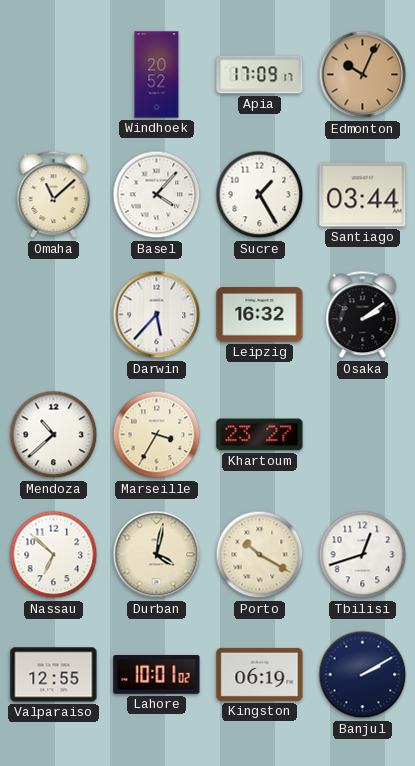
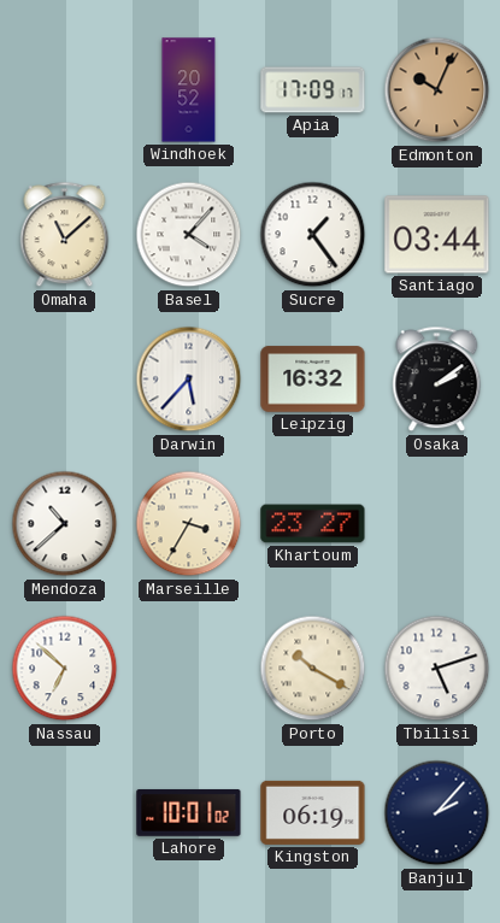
Sucre: 1:25 -> 1:24 (313, 235)
Durban: 4:02 -> none (157, 555)
Tbilisi: 12:42 -> 5:12 (437, 669)
Valparaiso: 12:55 -> none (54, 675)
Banjul: 2:10 -> 2:07 (437, 813)
